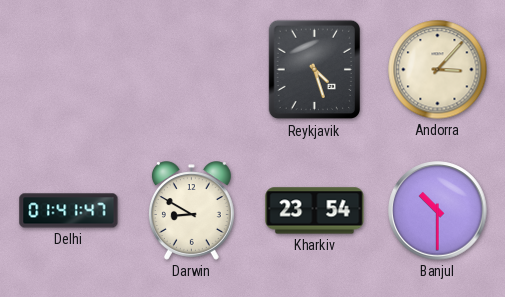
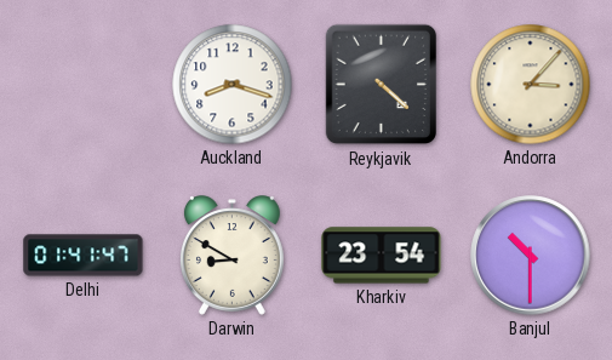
Auckland: none -> 8:18 (233, 85)
Reykjavik: 4:27 -> 4:22 (382, 85)
